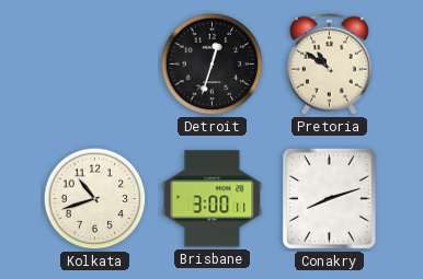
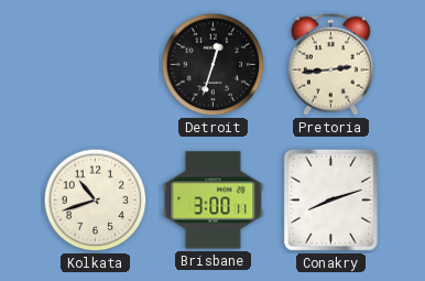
Pretoria: 10:51 -> 2:44 (330, 64)
